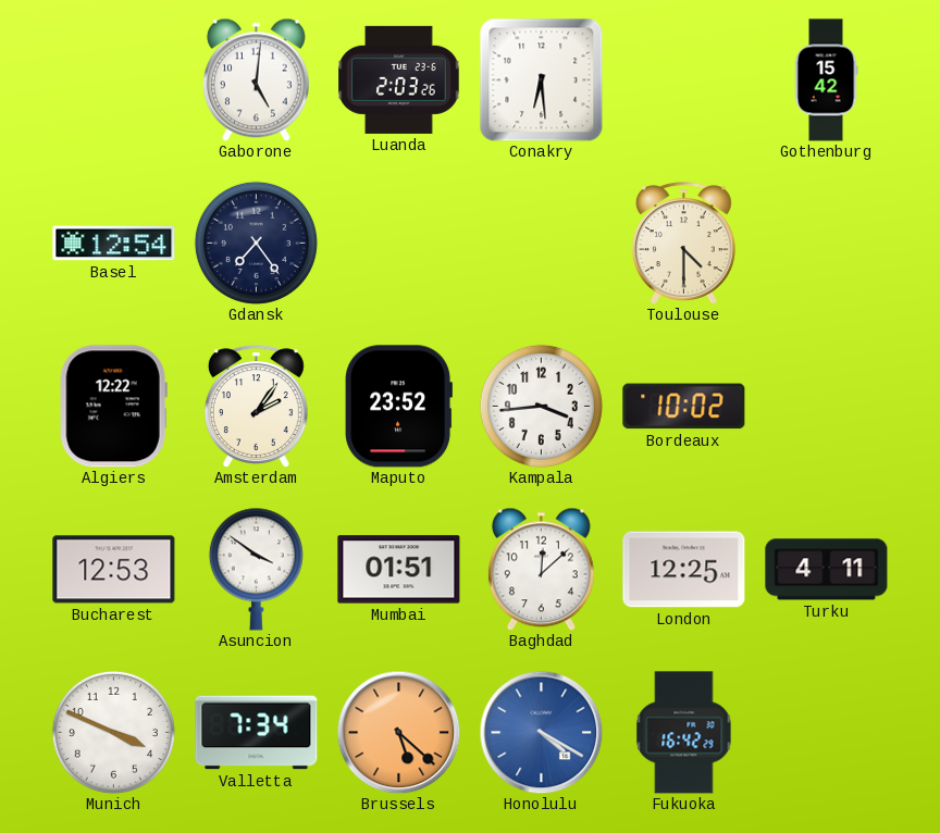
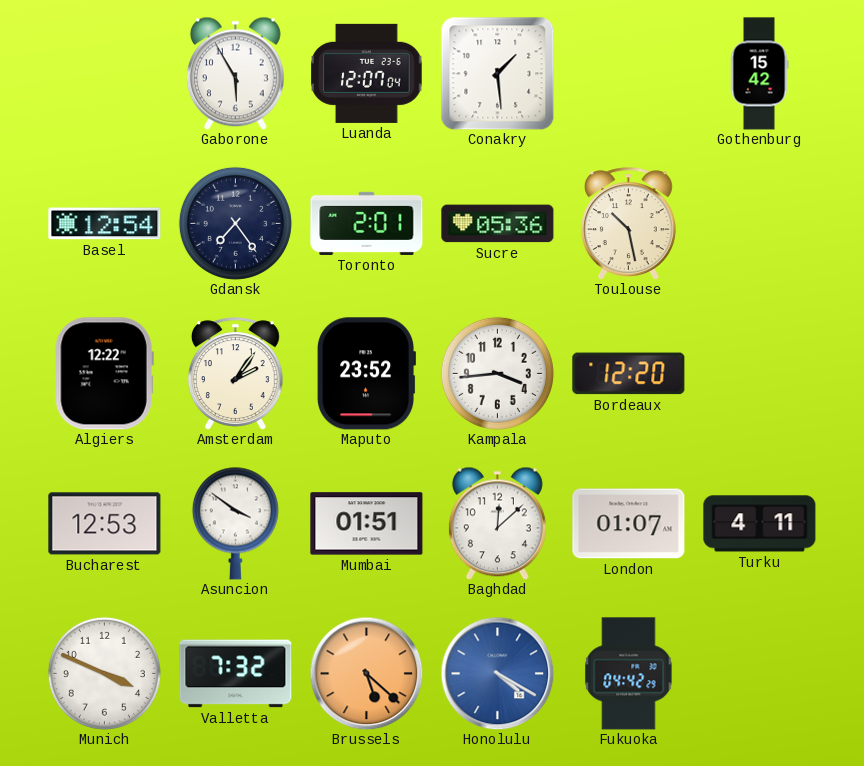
Gaborone: 5:01 -> 5:55 (235, 73)
Luanda: 2:03 -> 12:07 (367, 73)
Conakry: 6:29 -> 1:29 (497, 73)
Toronto: none -> 2:01 (367, 223)
Sucre: none -> 05:36 (498, 224)
Toulouse: 4:30 -> 10:28 (628, 224)
Bordeaux: 10:02 -> 12:20 (629, 374)
London: 12:25 -> 01:07 (629, 524)
Valletta: 7:34 -> 7:32 (236, 674)
Fukuoka: 16:42 -> 04:42 (629, 674)
